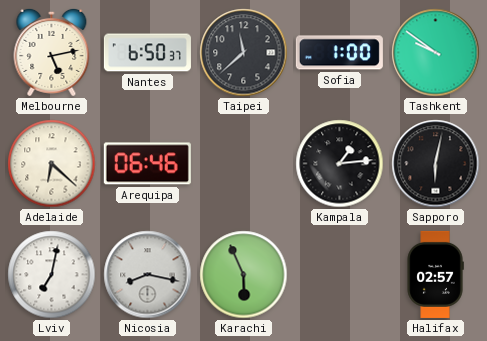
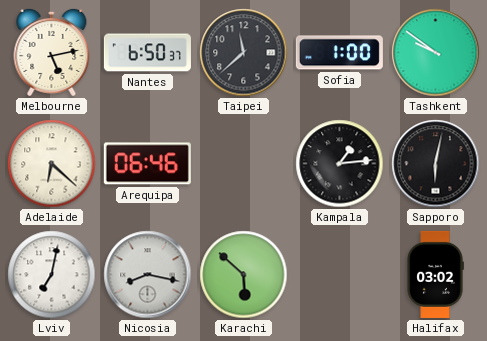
Karachi: 5:56 -> 5:52 (244, 275)
Halifax: 02:57 -> 03:02 (435, 274)
